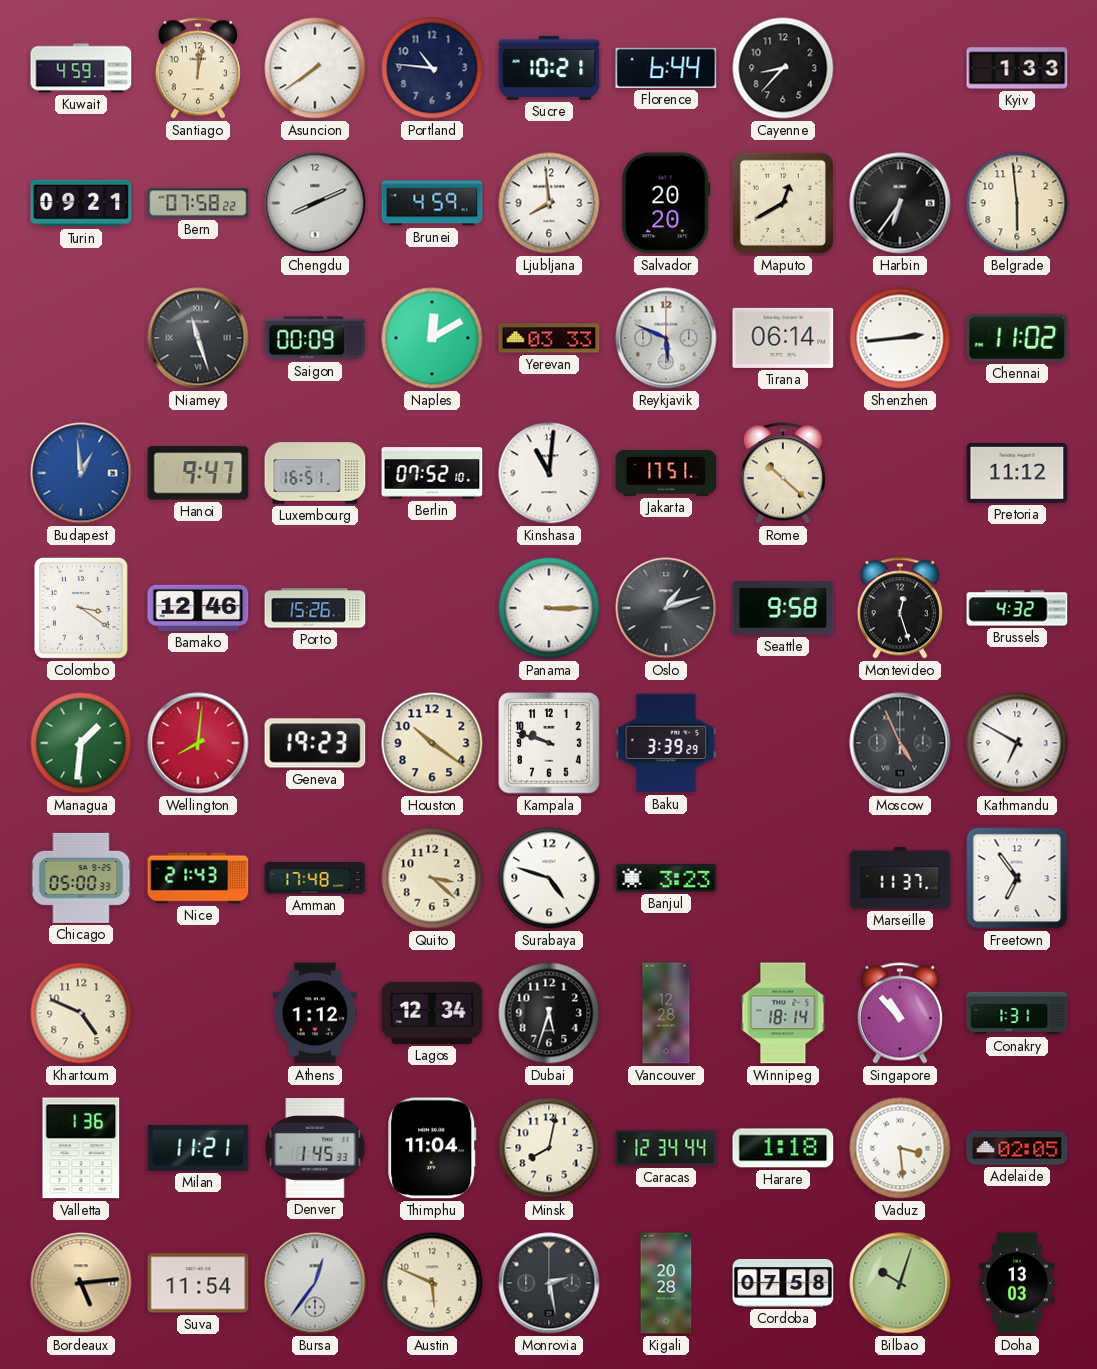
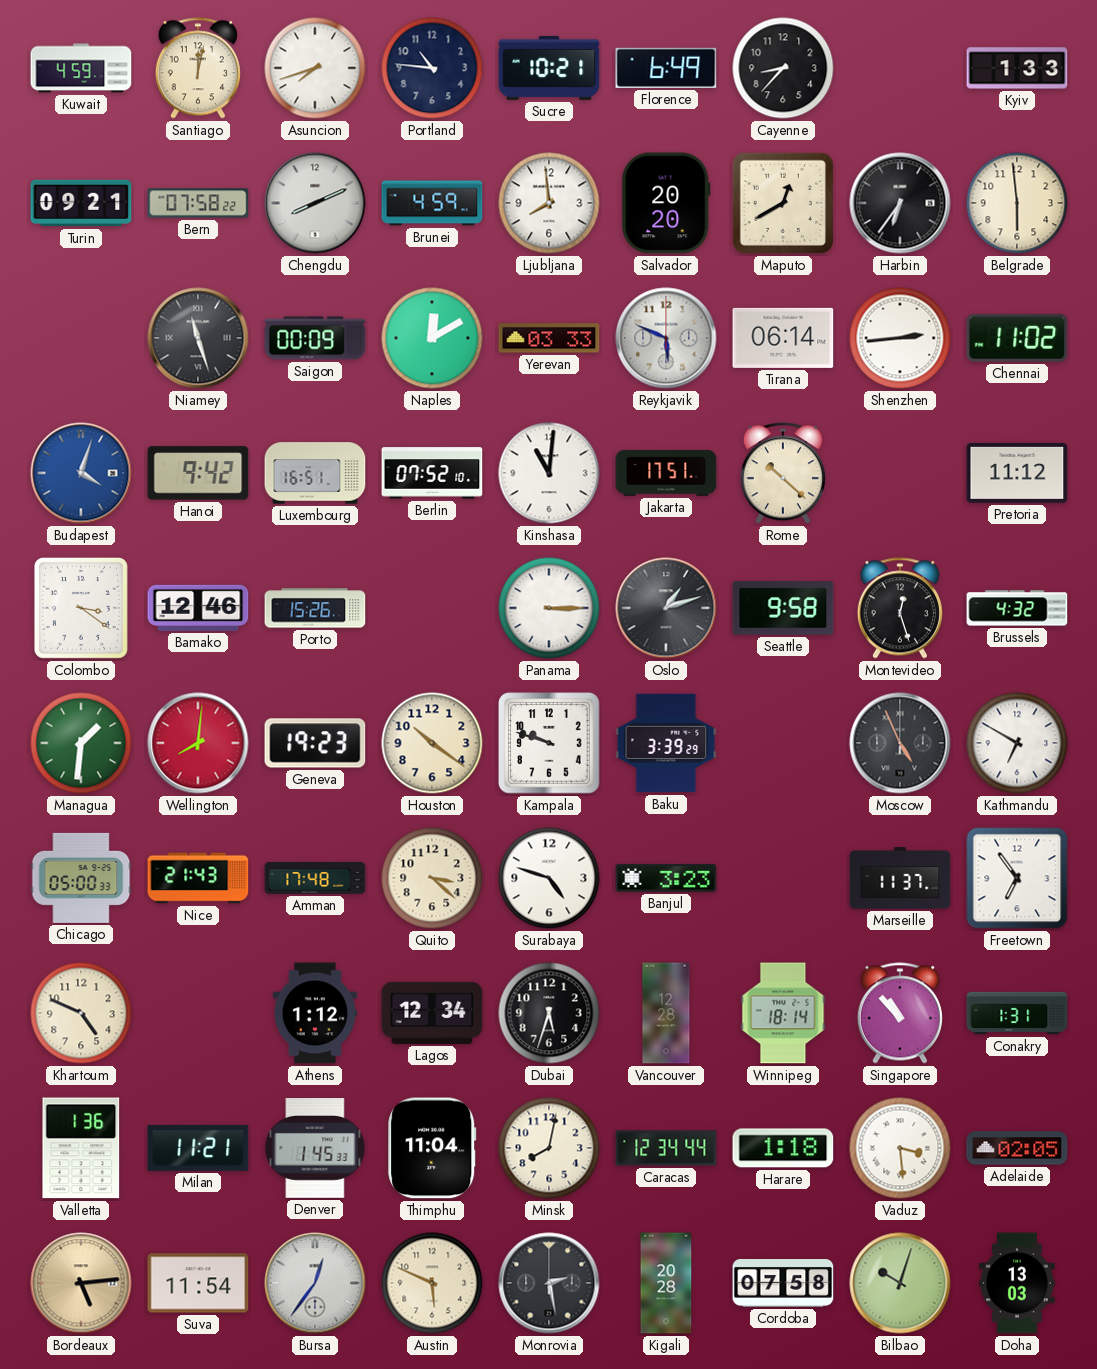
Asuncion: 7:39 -> 7:42 (315, 68)
Florence: 6:44 -> 6:49 (666, 68)
Budapest: 12:59 -> 4:03 (81, 473)
Hanoi: 9:47 -> 9:42 (198, 473)
